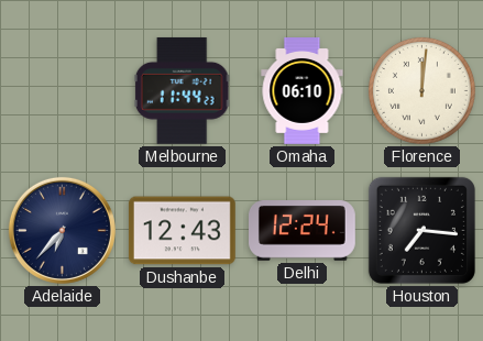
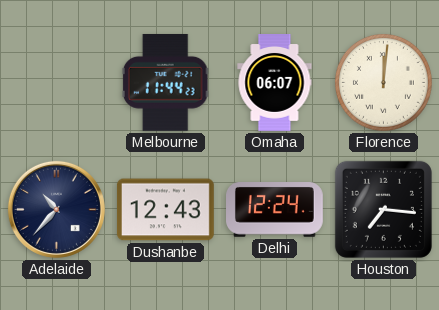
Omaha: 06:10 -> 06:07 (275, 83)
Adelaide: 6:37 -> 10:37 (56, 209)
